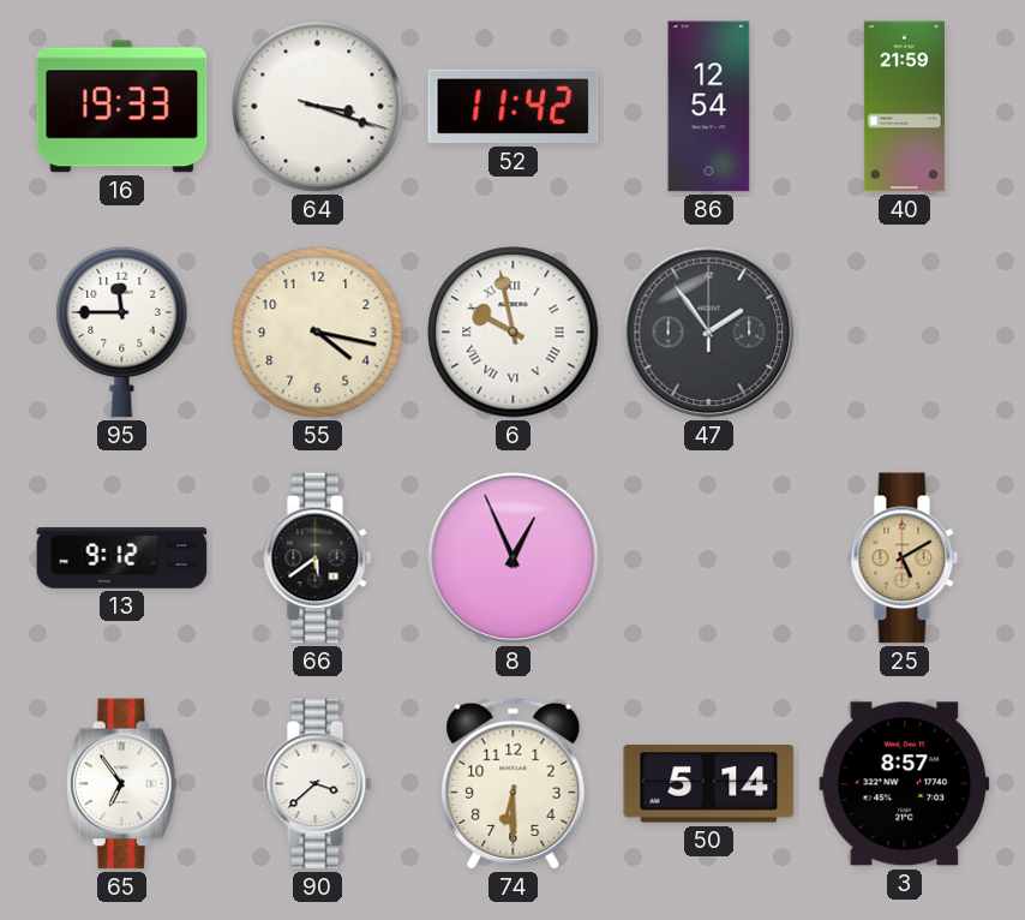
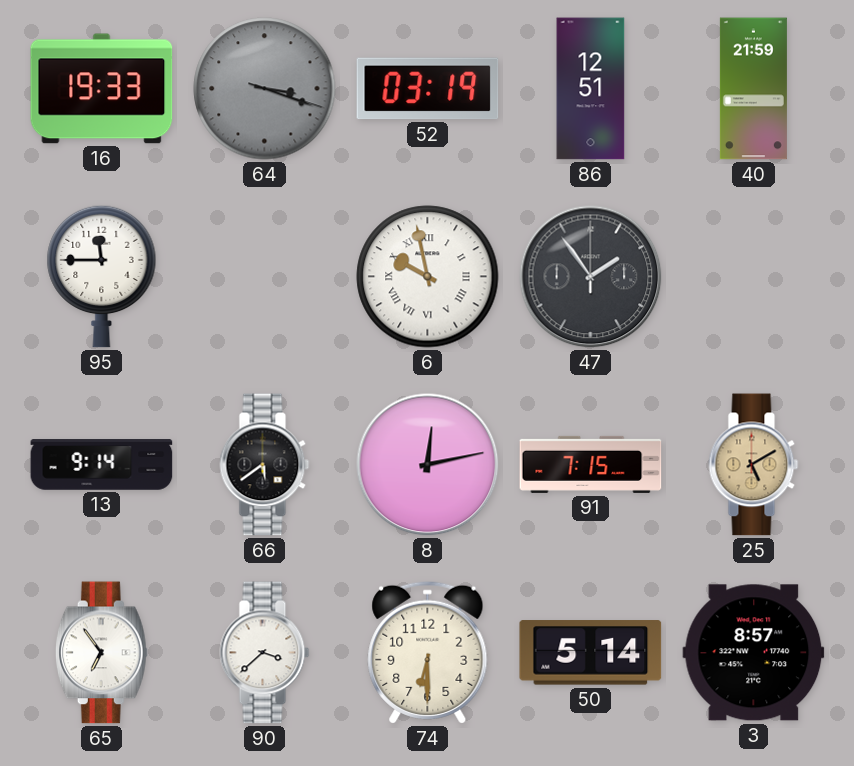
64 dial: white -> grey (265, 89)
52: 11:42 -> 03:19 (428, 89)
86: 12:54 -> 12:51 (591, 89)
55: 4:17 -> none (318, 333)
13: 9:12 -> 9:14 (102, 465)
8: 12:56 -> 12:13 (428, 465)
91: none -> 7:15 (591, 464)
